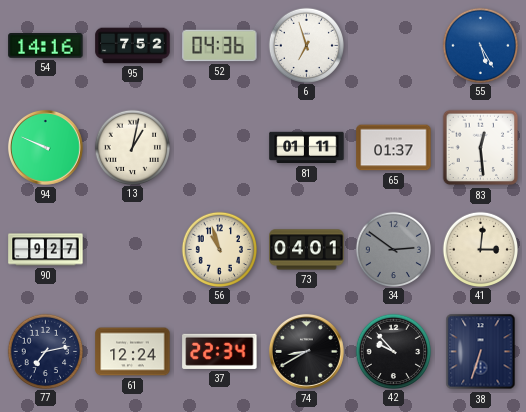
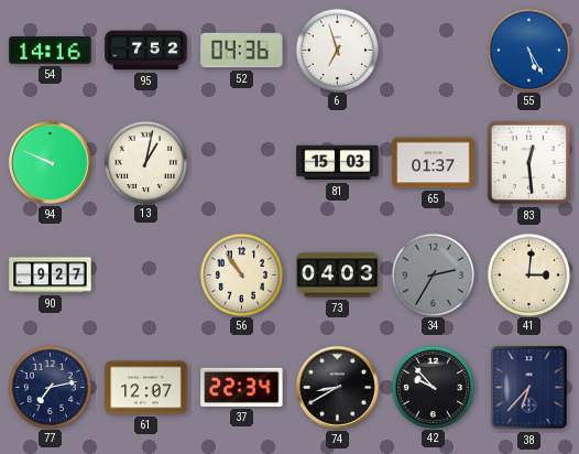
81: 01:11 -> 15:03 (338, 163)
56: 10:57 -> 10:54 (241, 274)
73: 04:01 -> 04:03 (338, 275)
34: 2:51 -> 2:35 (433, 274)
61: 12:24 -> 12:07 (146, 388)
38: 6:33 -> 6:37 (529, 388)
